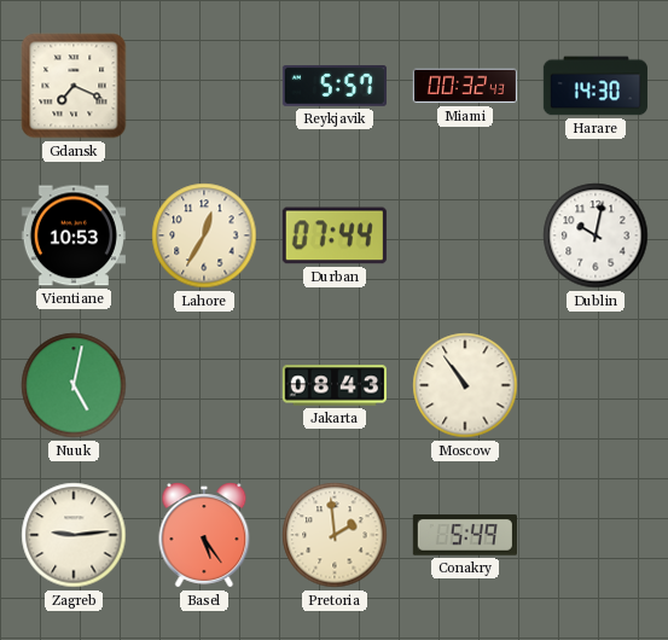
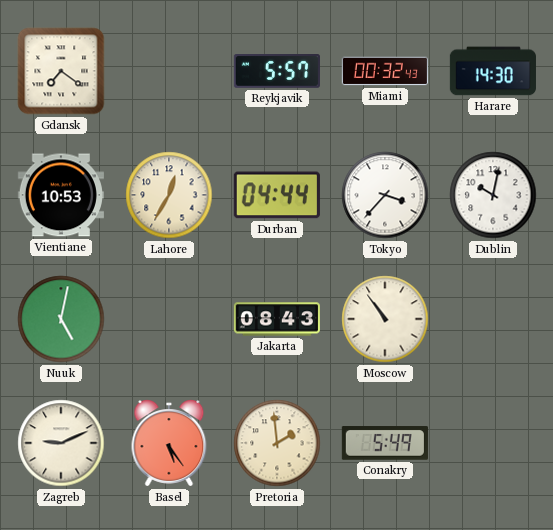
Gdansk: 7:19 -> 7:21 (61, 71)
Durban: 07:44 -> 04:44 (277, 195)
Tokyo: none -> 3:37 (385, 195)
Zagreb: 9:14 -> 9:11 (61, 443)
